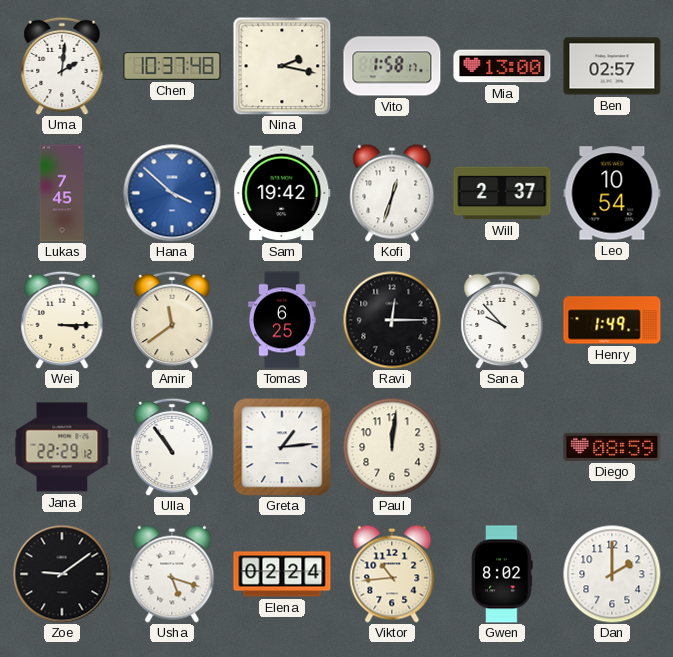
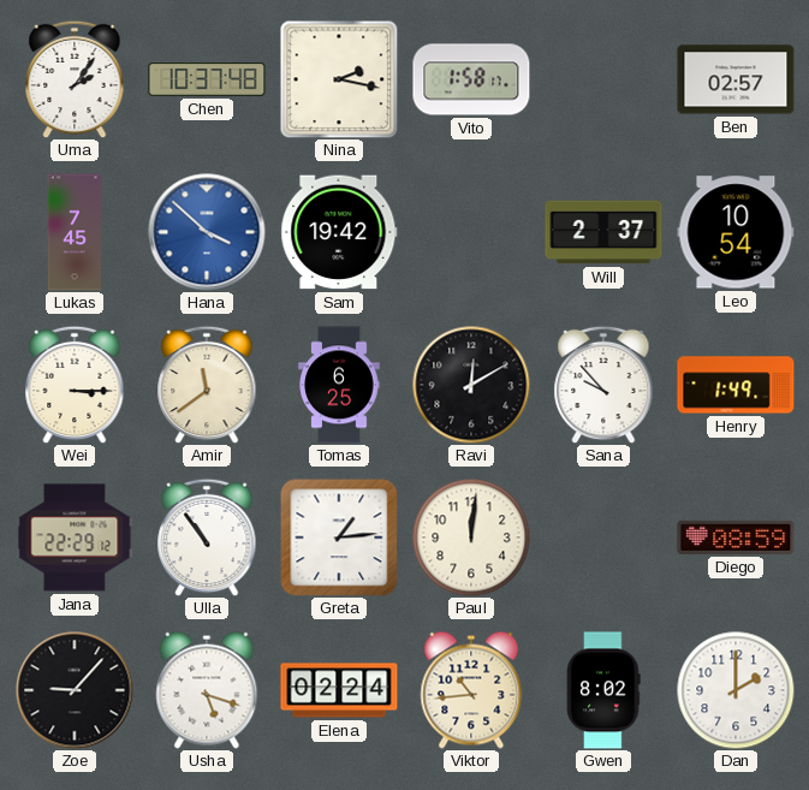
Uma: 2:01 -> 2:06 (75, 79)
Mia: 13:00 -> none (502, 66)
Kofi: 12:33 -> none (392, 193)
Ravi: 12:15 -> 12:10 (471, 385)
Zoe: 9:09 -> 9:07 (75, 690)
